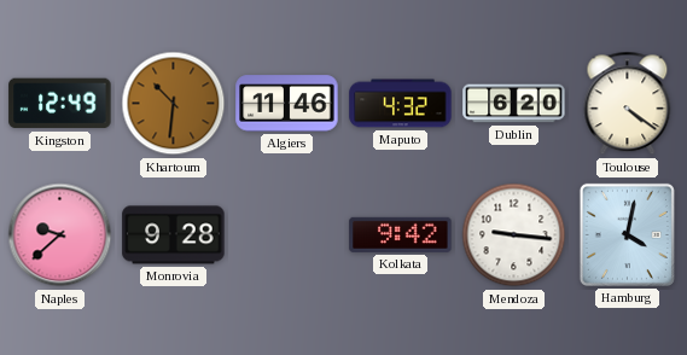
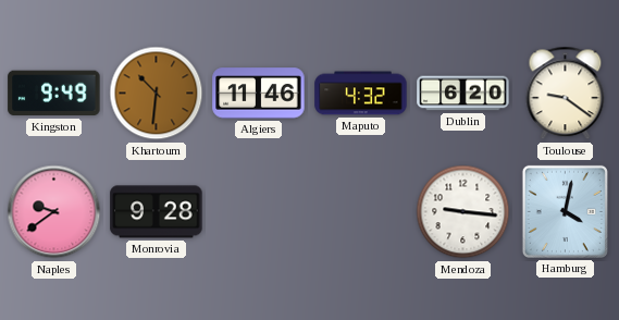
Kingston: 12:49 -> 9:49 (54, 94)
Toulouse: 4:21 -> 9:21 (566, 94)
Naples: 9:38 -> 9:39 (54, 212)
Kolkata: 9:42 -> none (401, 234)
